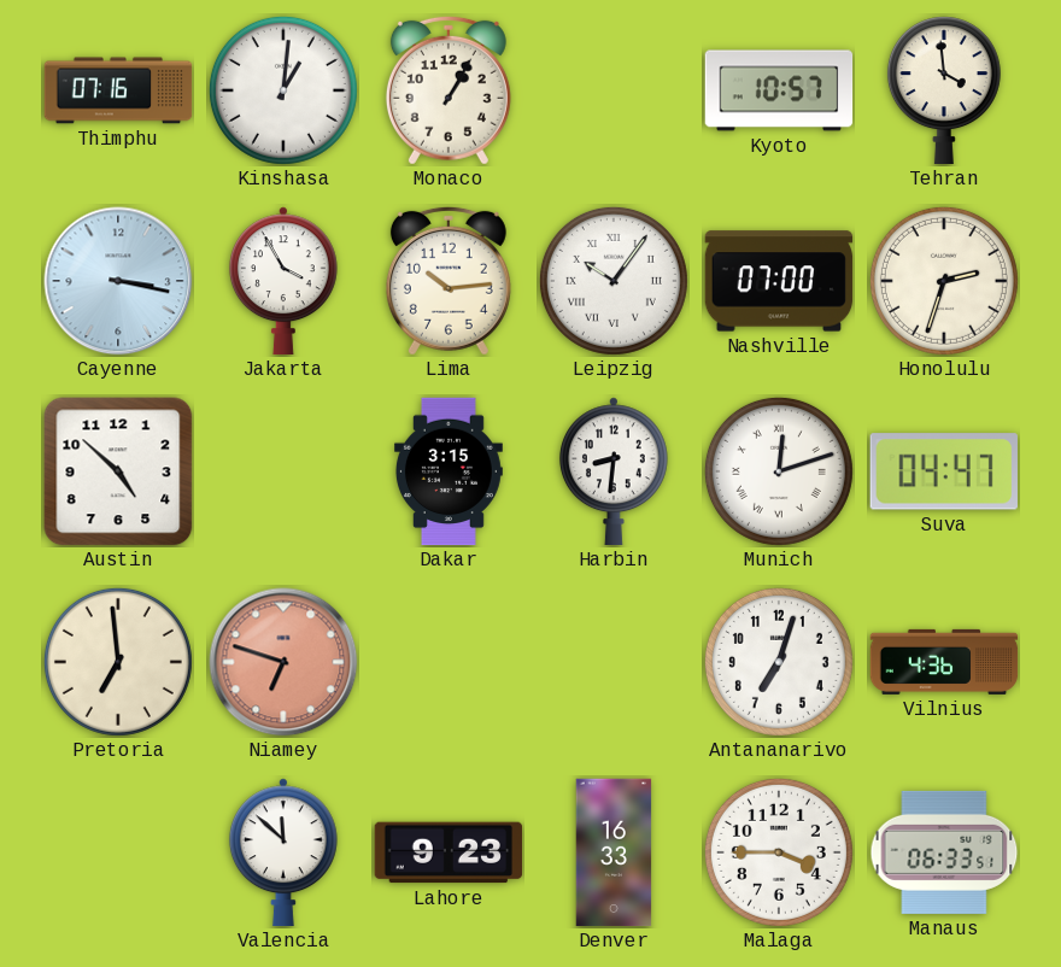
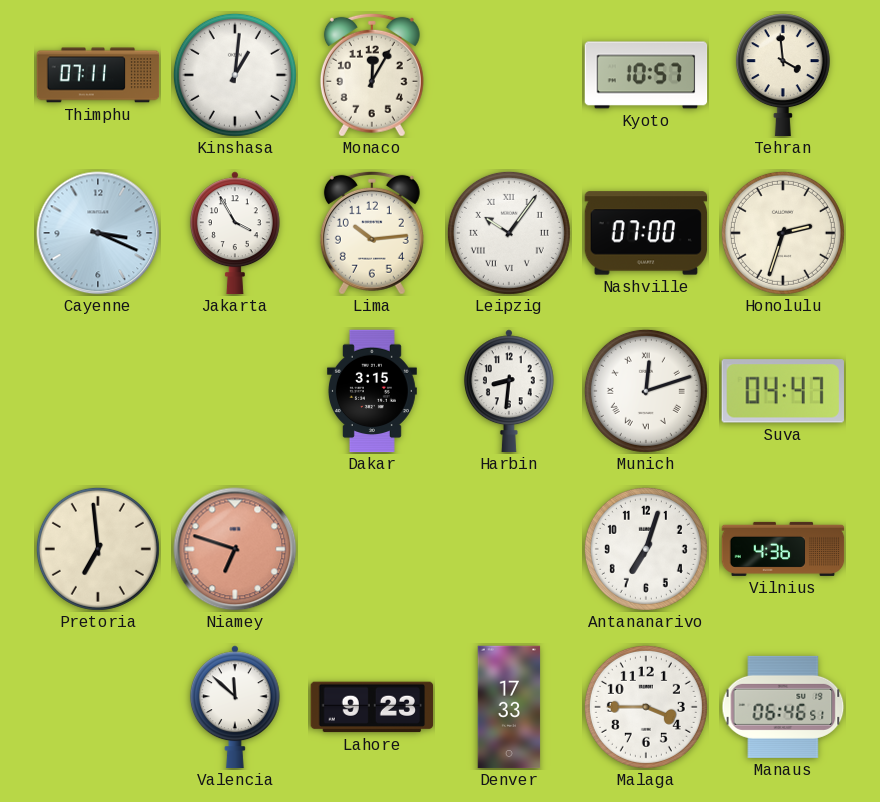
Thimphu: 07:16 -> 07:11 (98, 75)
Monaco: 1:05 -> 12:05 (372, 75)
Cayenne: 3:17 -> 3:19 (98, 233)
Austin: 4:52 -> none (118, 471)
Denver: 16:33 -> 17:33 (509, 707)
Manaus: 06:33 -> 06:46 (783, 707)
